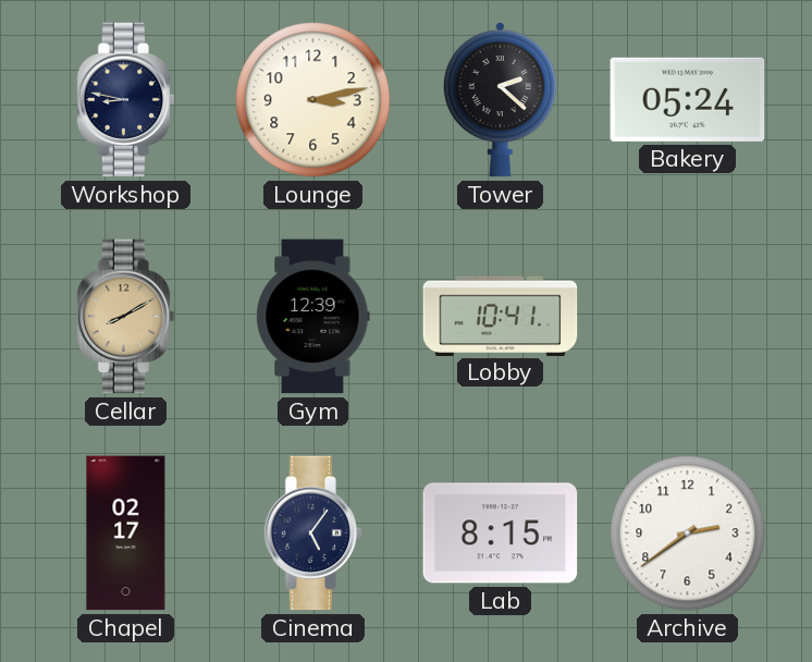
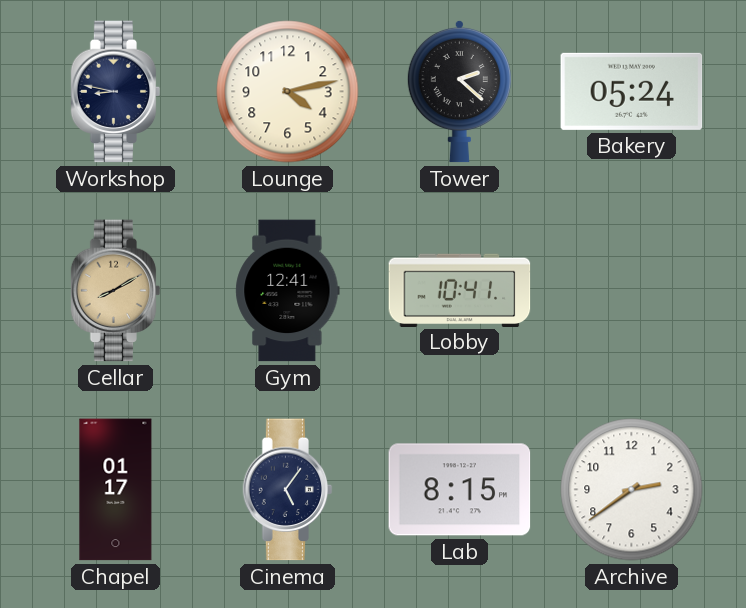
Lounge: 3:13 -> 4:13 (288, 92)
Gym: 12:39 -> 12:41 (288, 291)
Chapel: 02:17 -> 01:17 (116, 490)
